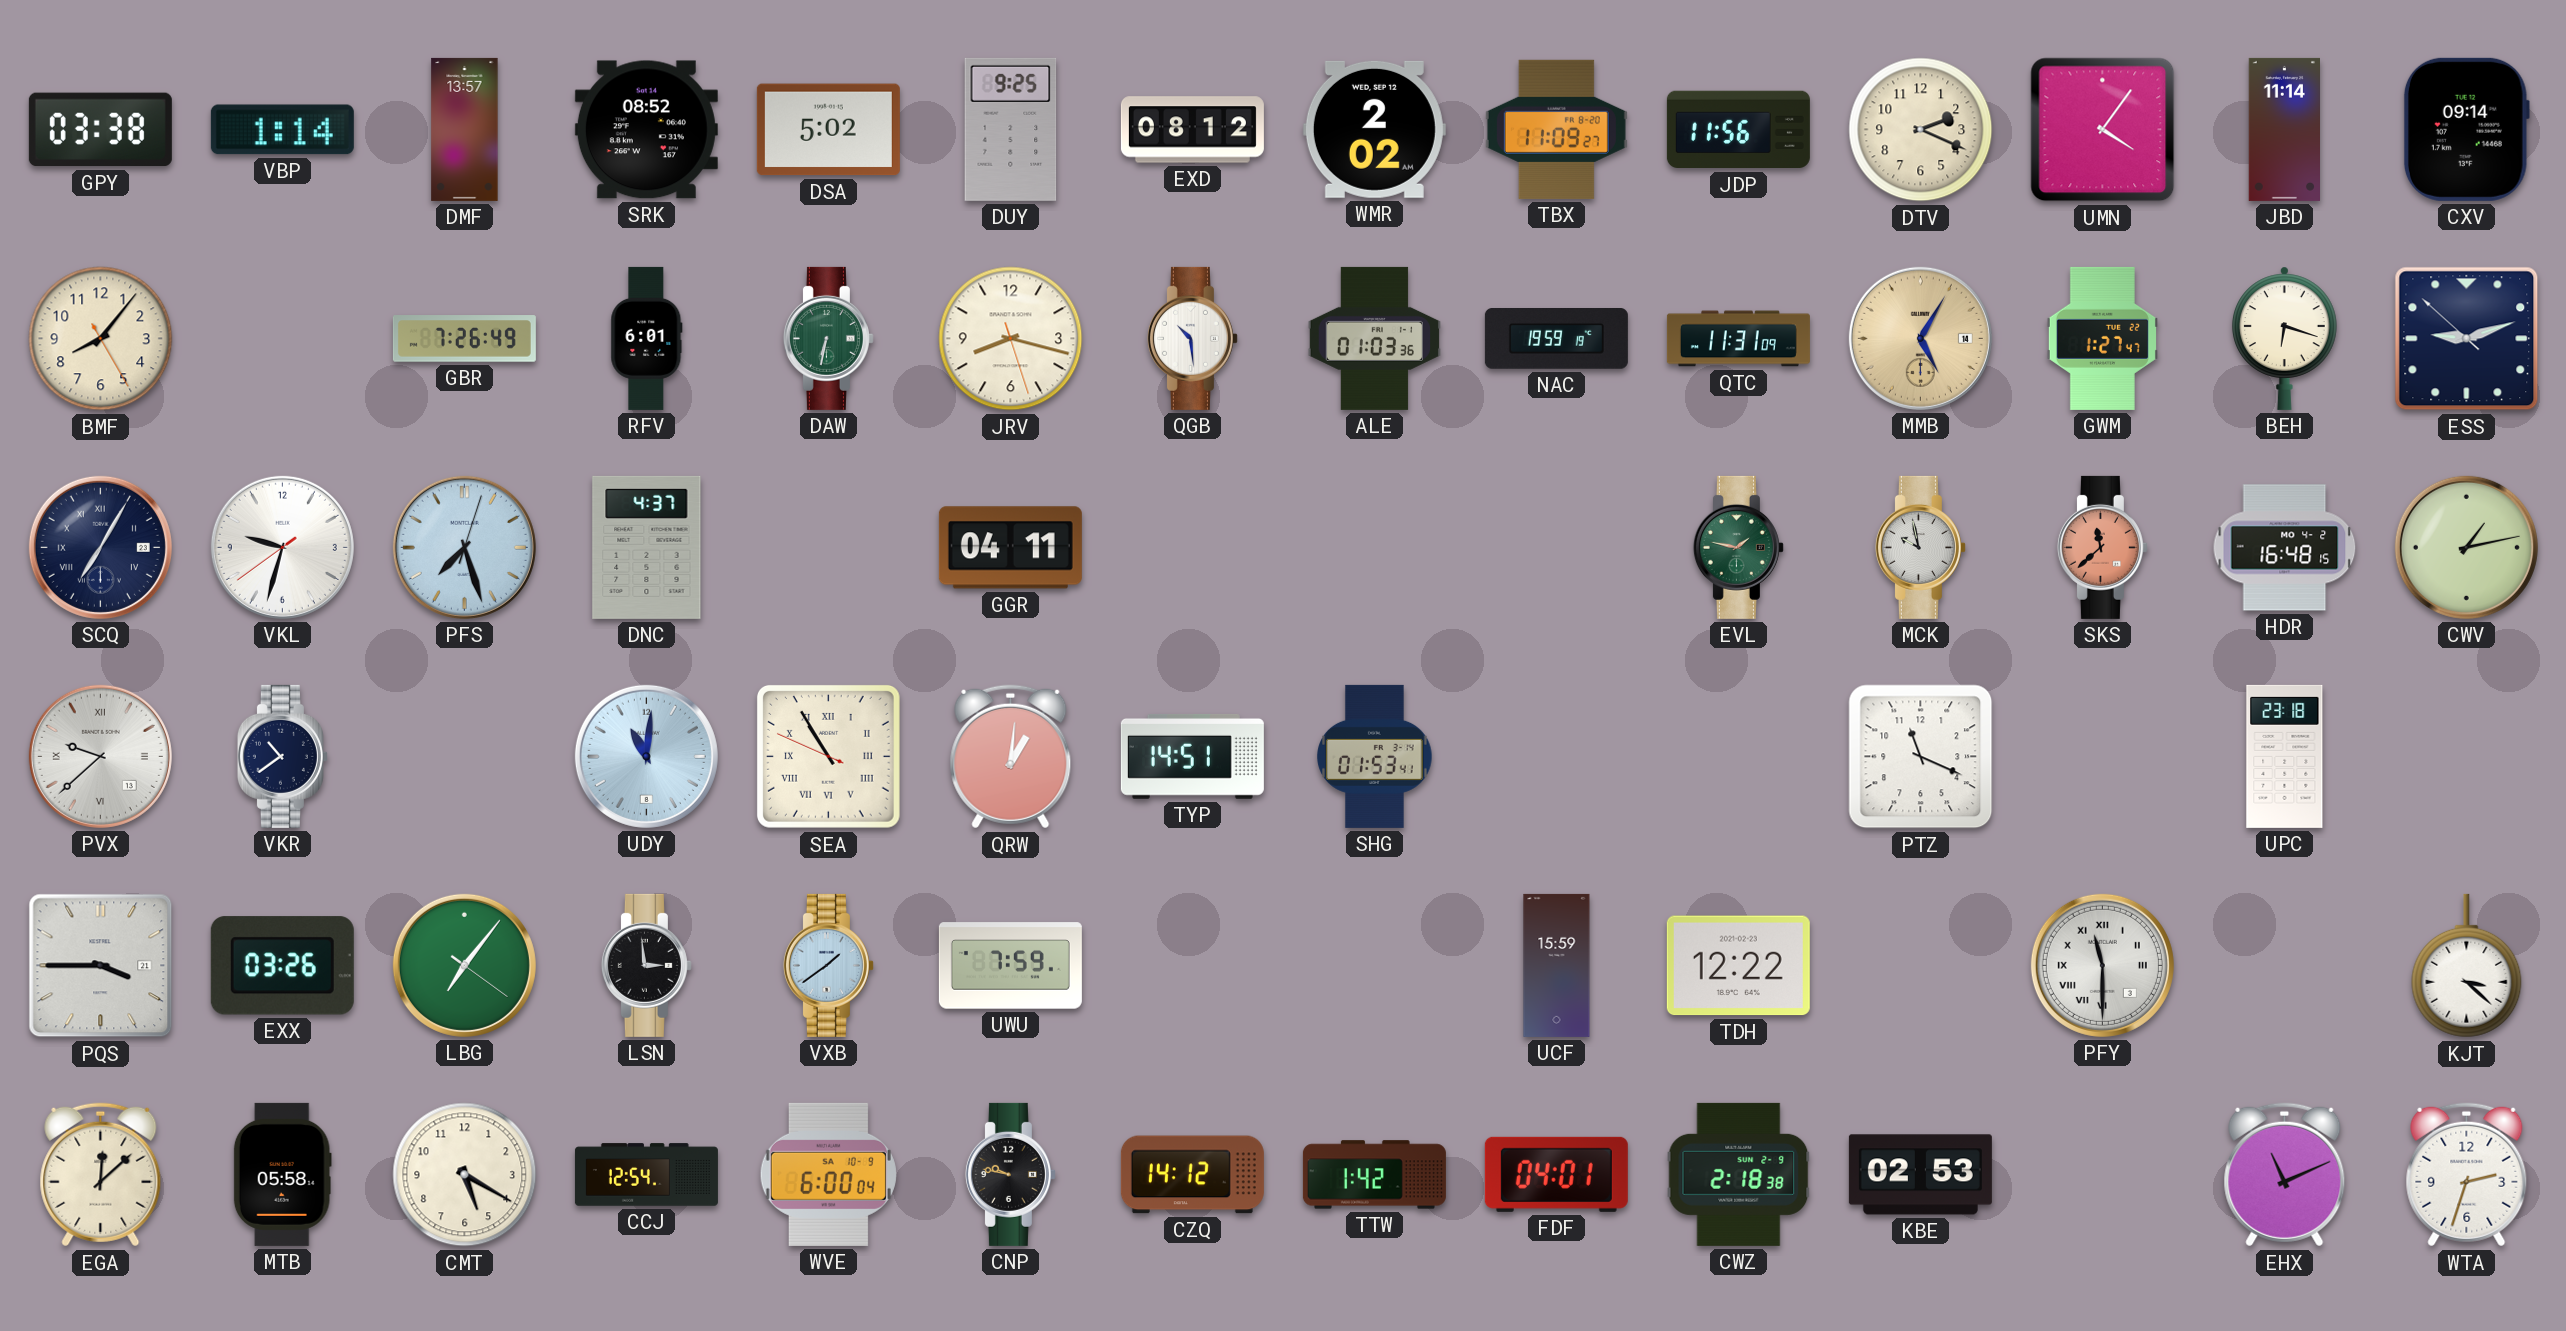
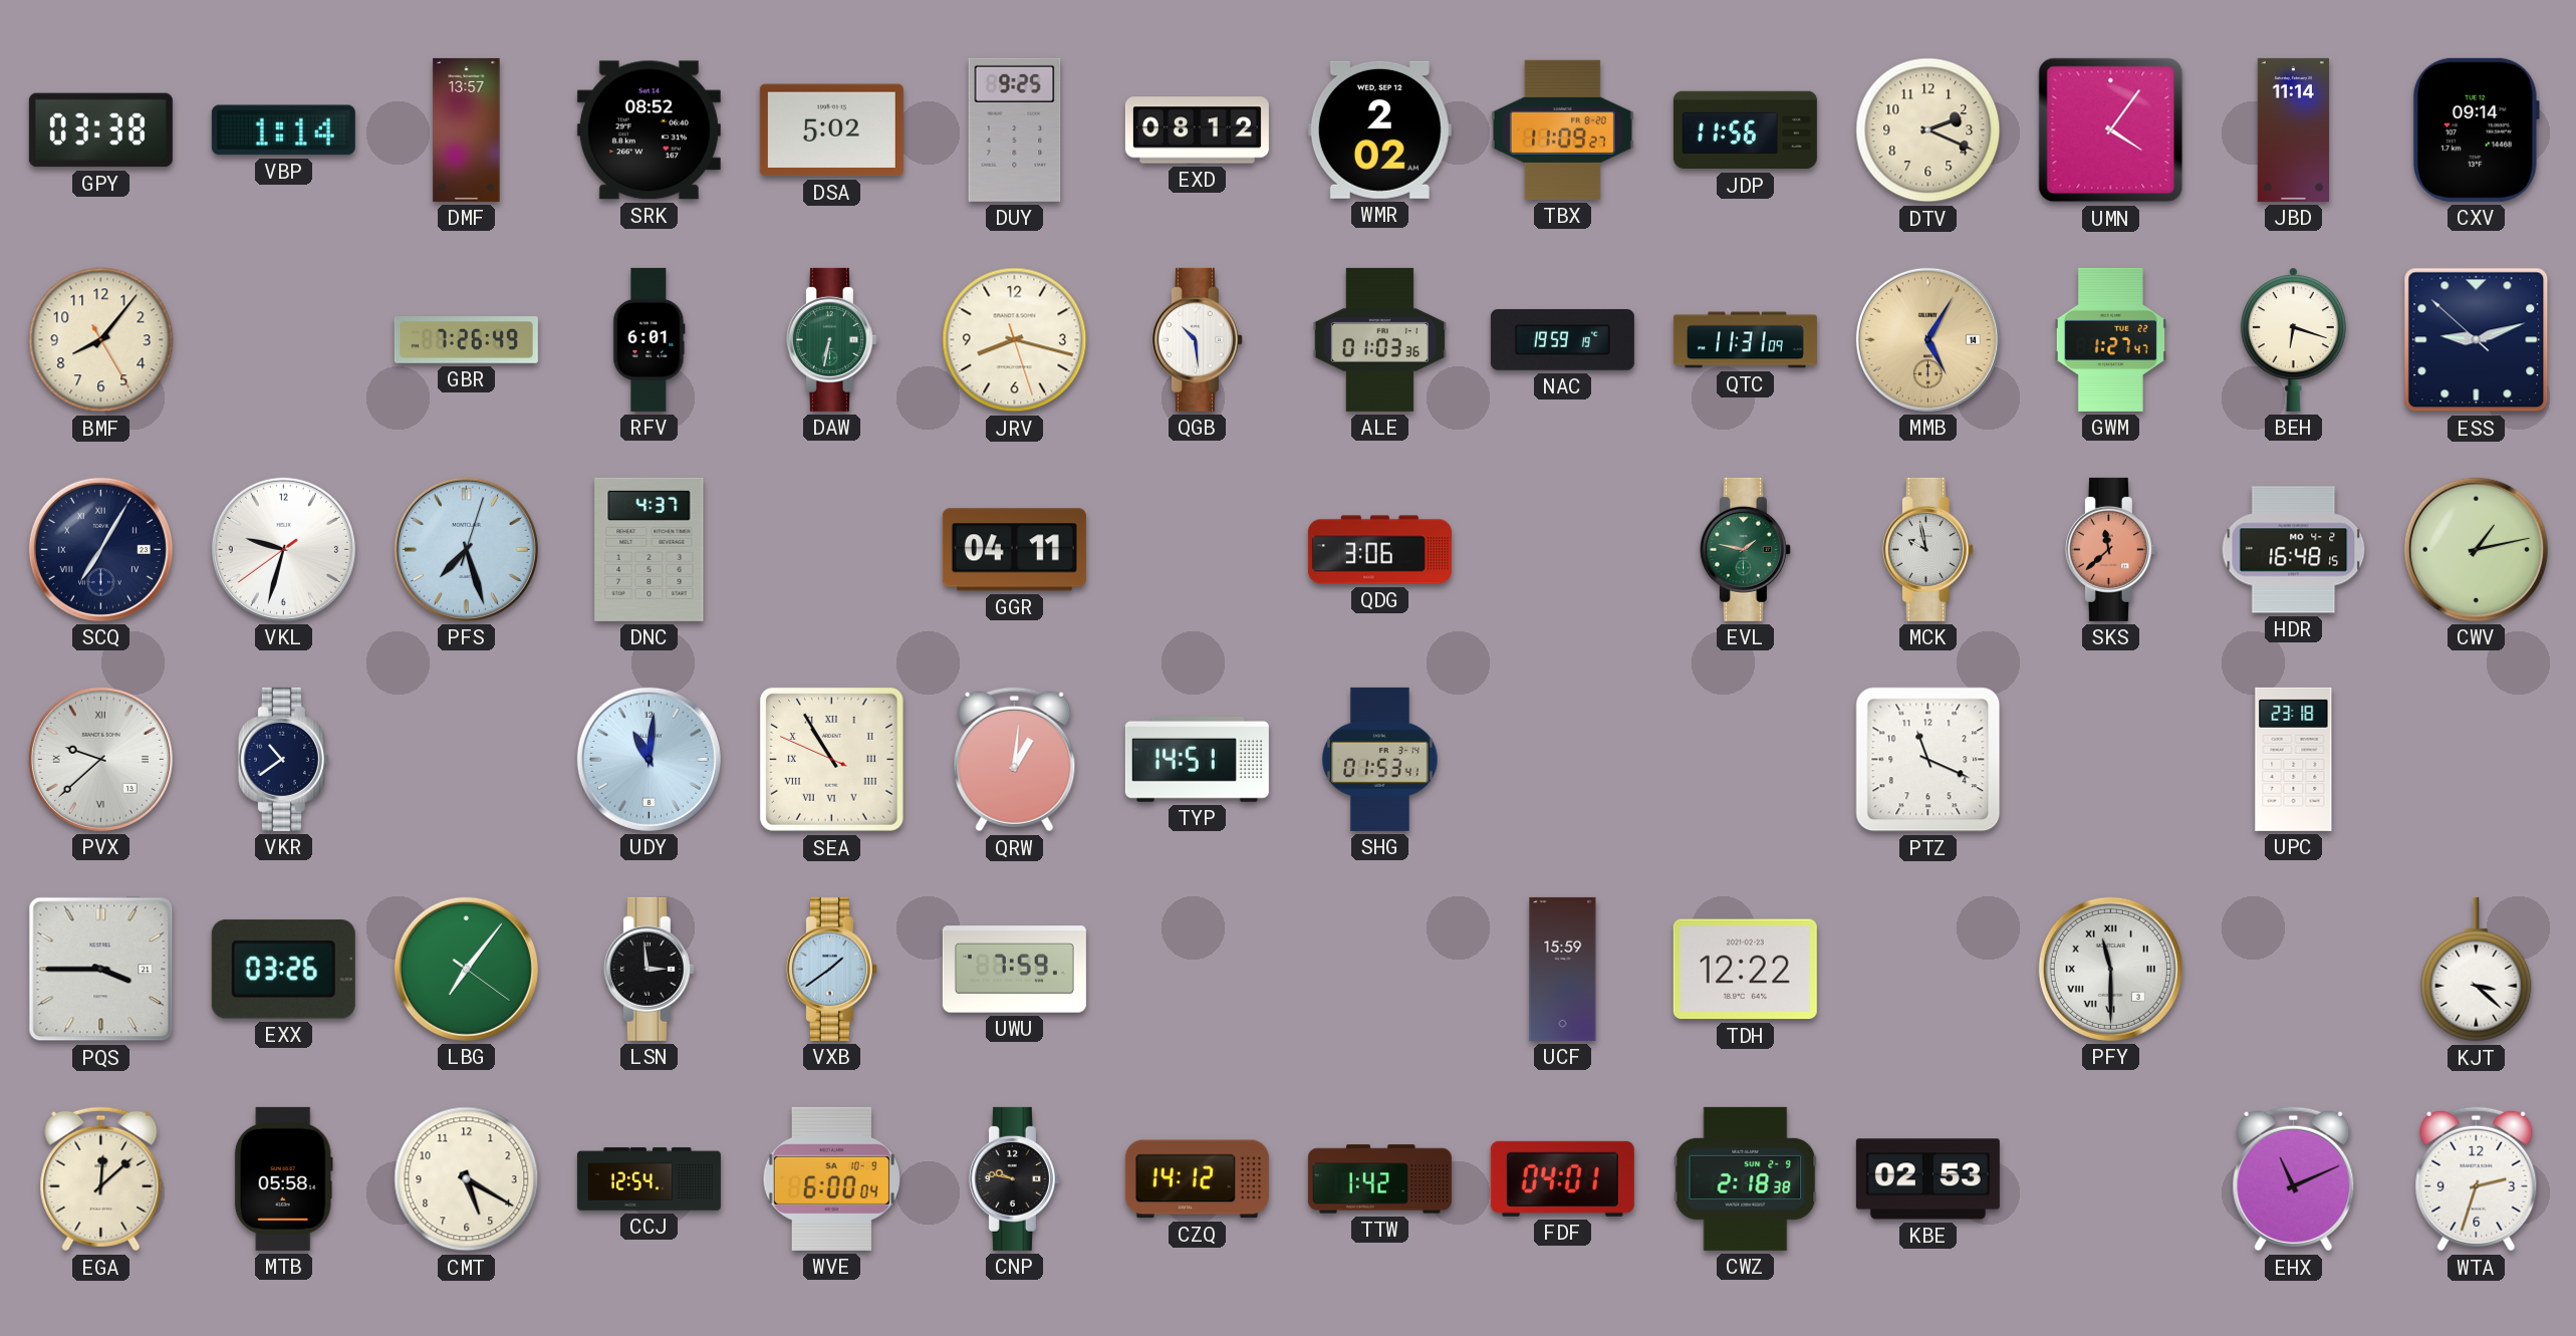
QDG: none -> 3:06 (1379, 550)
